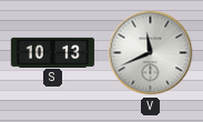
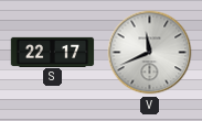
S: 10:13 -> 22:17 (53, 52)
